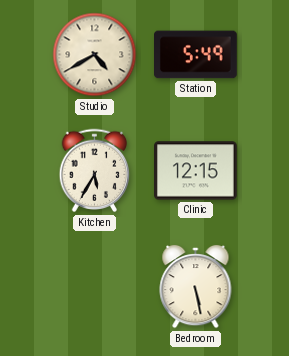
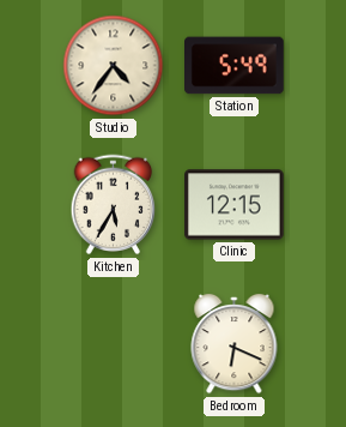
Studio: 4:40 -> 4:36 (114, 66)
Bedroom: 5:28 -> 6:19 (235, 344)
